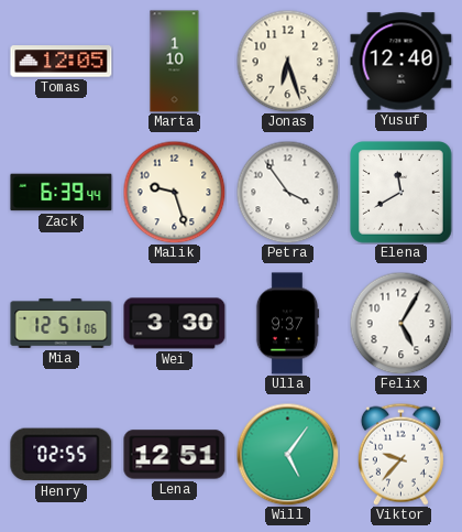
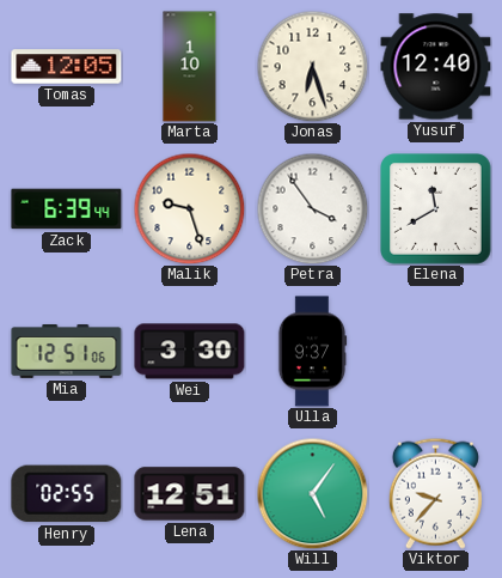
Felix: 5:05 -> none (400, 323)
